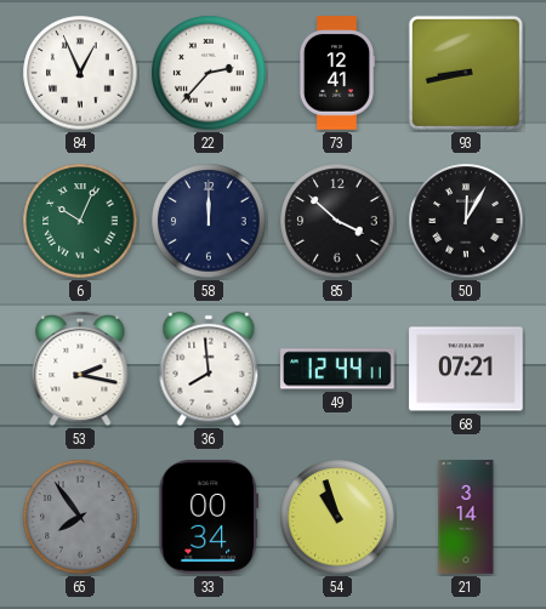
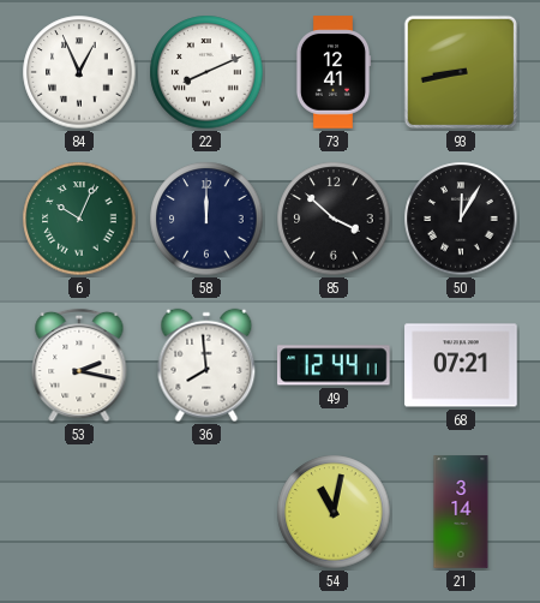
22: 2:37 -> 8:11 (206, 72)
65: 7:54 -> none (80, 517)
33: 00:34 -> none (209, 517)
54: 10:57 -> 11:02 (334, 512)
